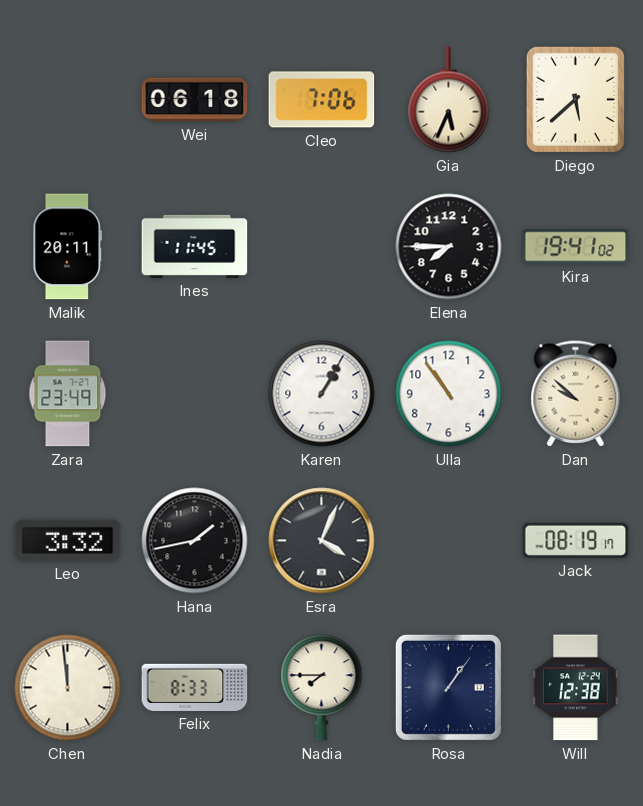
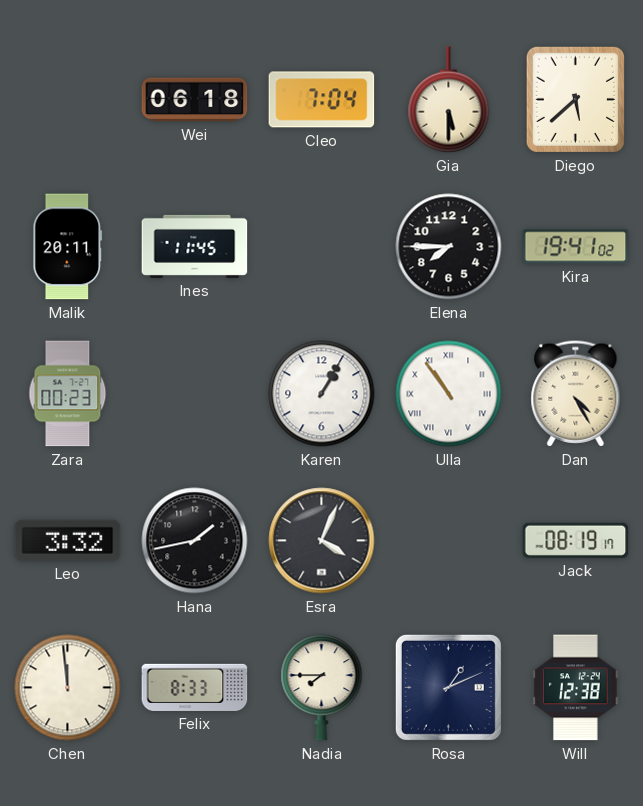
Cleo: 7:06 -> 7:04 (322, 100)
Gia: 5:34 -> 5:30 (449, 100)
Zara: 23:49 -> 00:23 (68, 394)
Ulla numerals: Arabic -> Roman (449, 394)
Dan: 9:52 -> 4:25 (576, 394)
Rosa: 1:06 -> 1:11 (448, 687)
